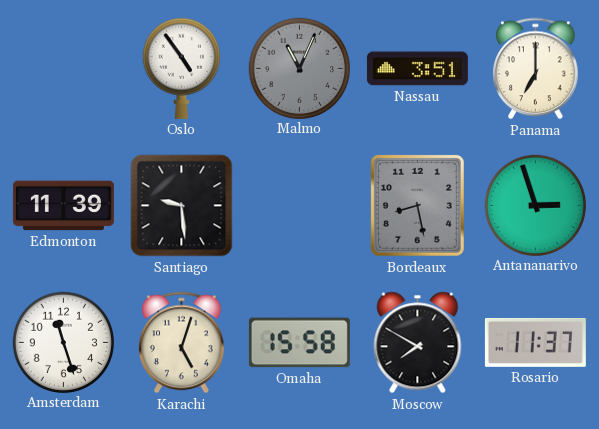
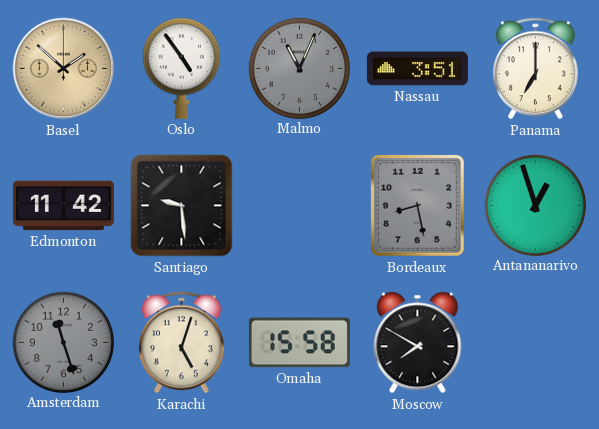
Basel: none -> 1:52 (64, 69)
Edmonton: 11:39 -> 11:42 (63, 206)
Antananarivo: 2:57 -> 12:57 (535, 205)
Amsterdam dial: white -> grey (63, 342)
Rosario: 11:37 -> none (535, 342)
